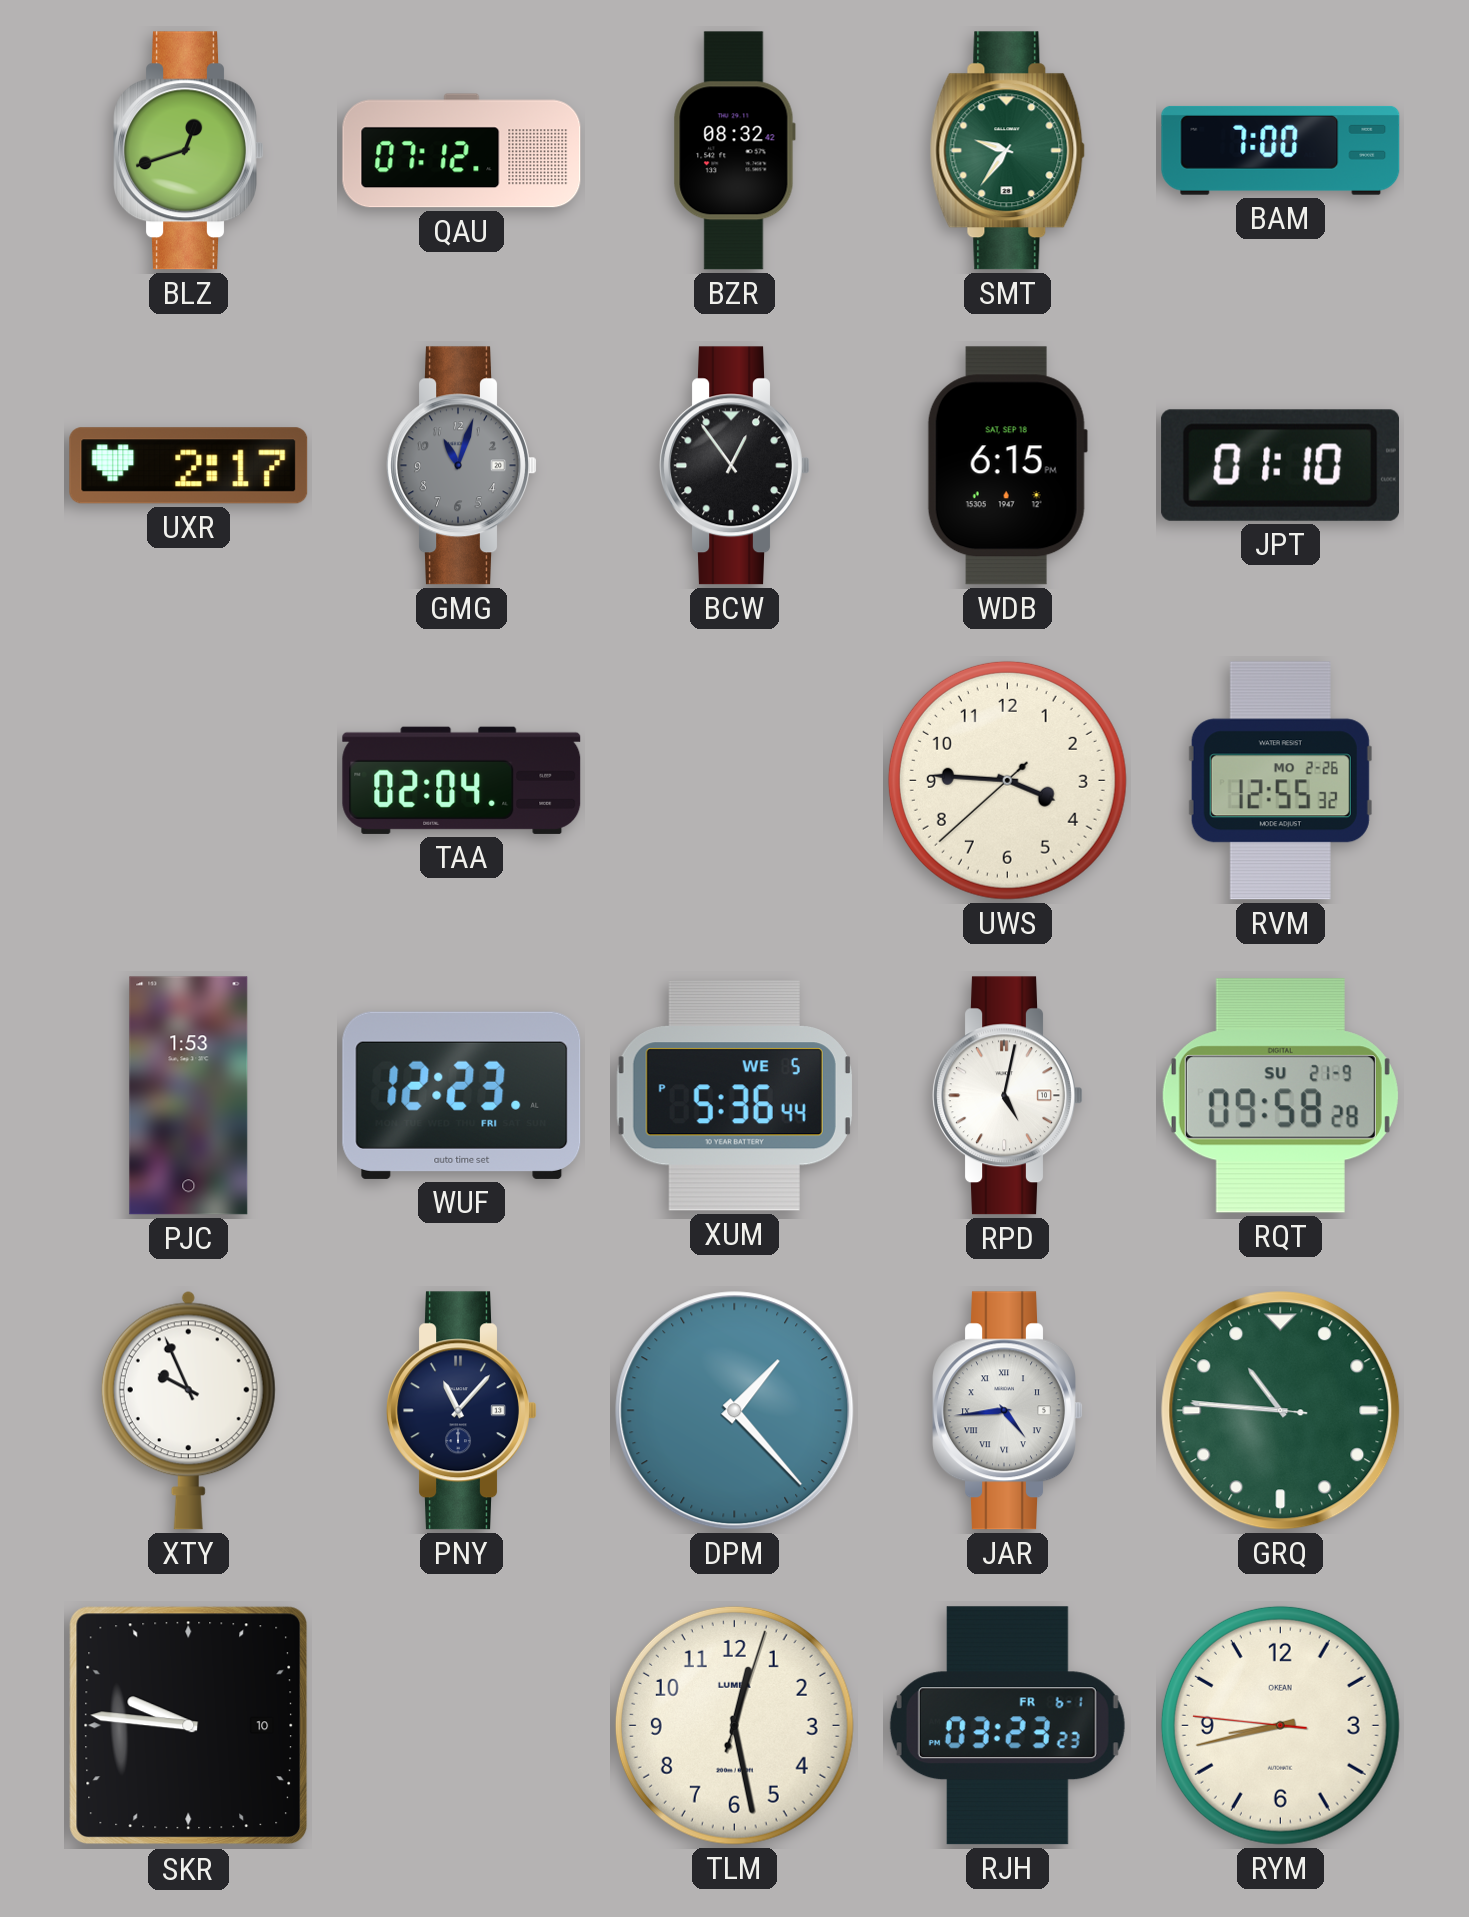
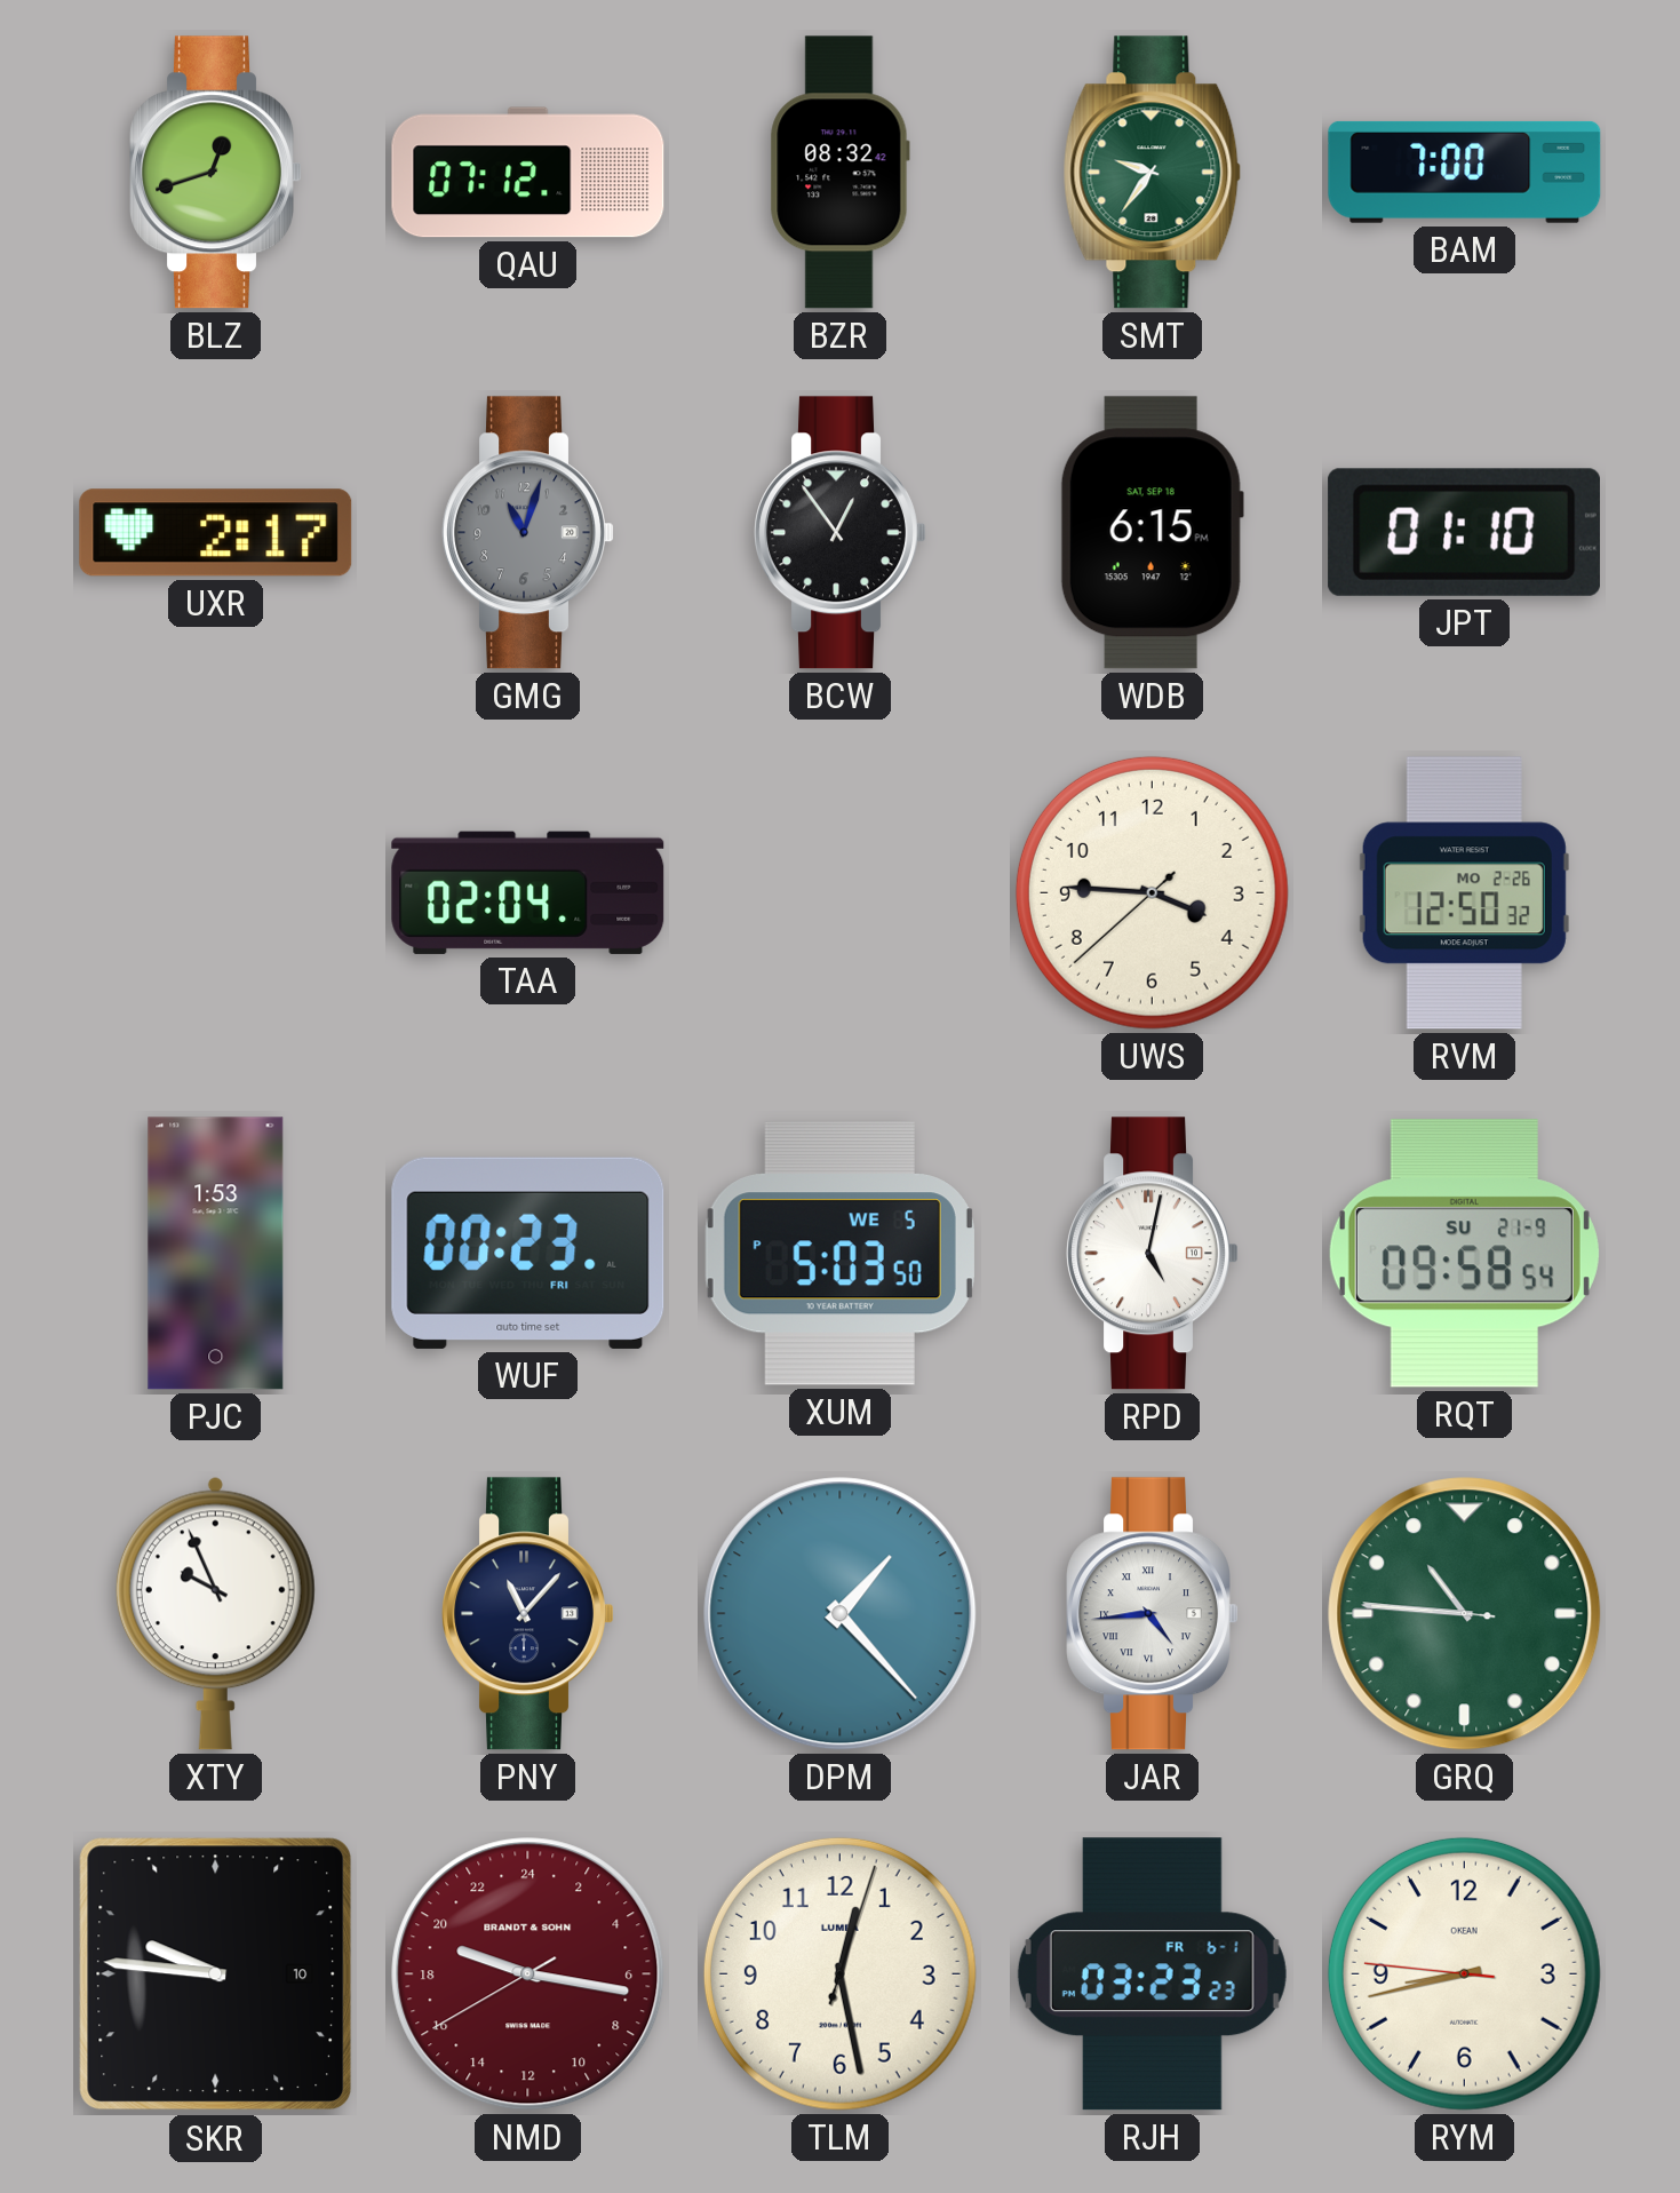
RVM: 12:55 -> 12:50 (1464, 893)
WUF: 12:23 -> 00:23 (528, 1253)
XUM: 5:36 -> 5:03 (839, 1254)
RQT: 09:58:28 -> 09:58:54 (1464, 1254)
NMD: none -> 19:16 (528, 1975)
